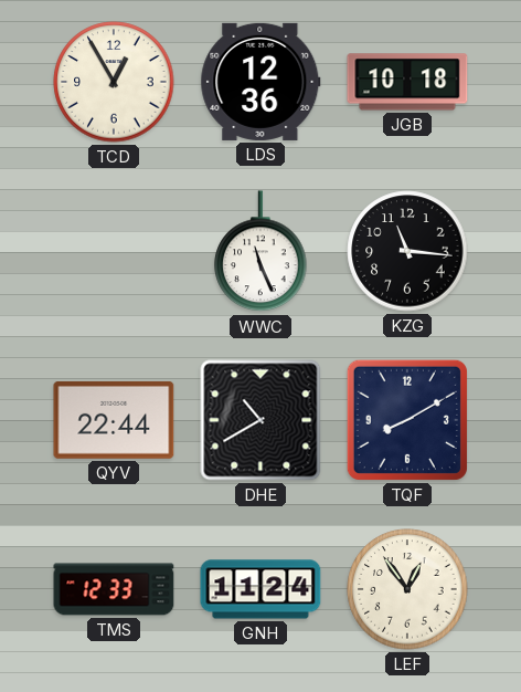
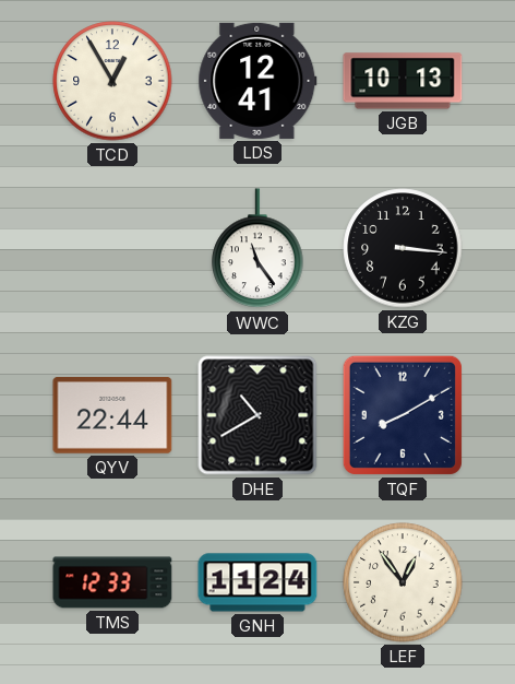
LDS: 12:36 -> 12:41 (257, 81)
JGB: 10:18 -> 10:13 (403, 81)
WWC: 11:26 -> 11:24 (257, 249)
KZG: 11:16 -> 3:16 (403, 248)
